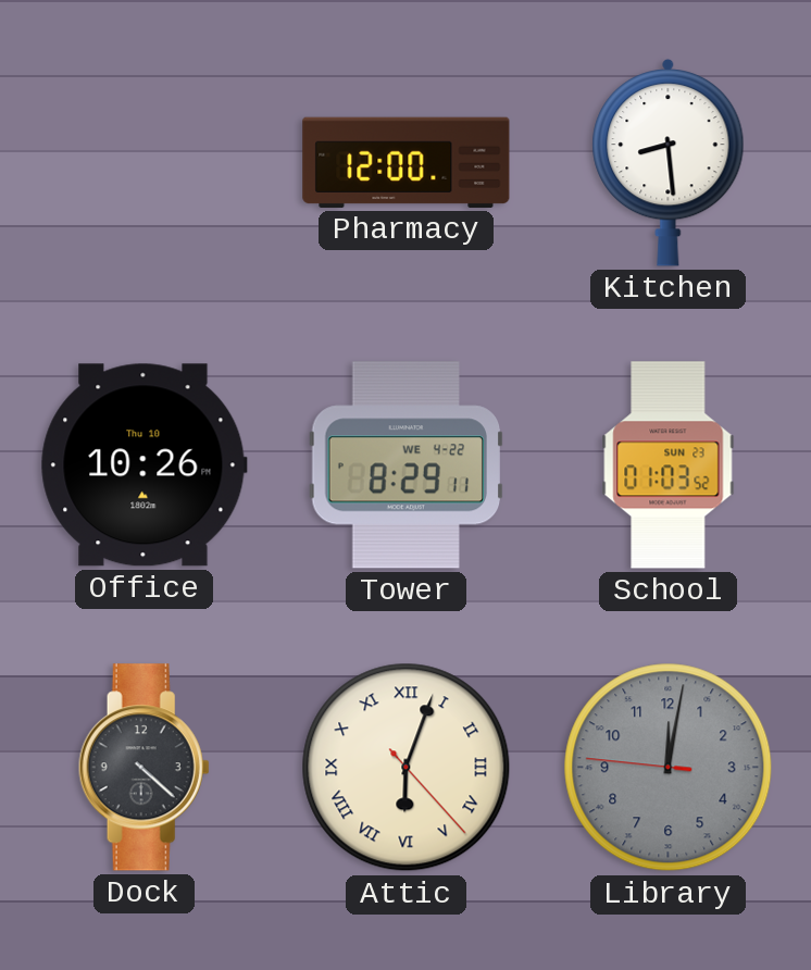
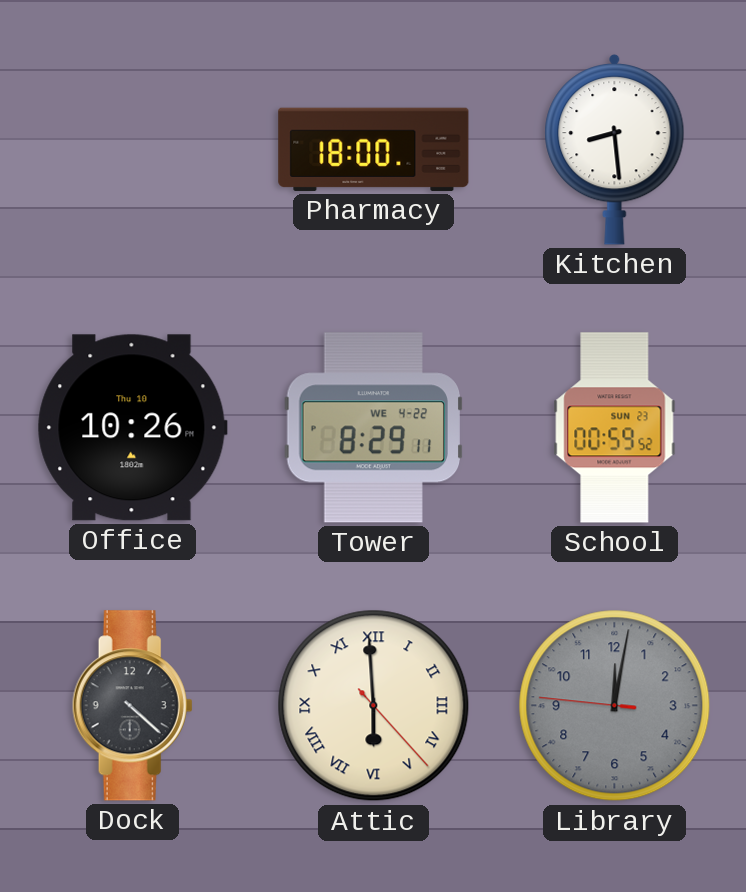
Pharmacy: 12:00 -> 18:00 (374, 149)
School: 01:03 -> 00:59 (615, 428)
Attic: 6:03 -> 5:59 (374, 706)
